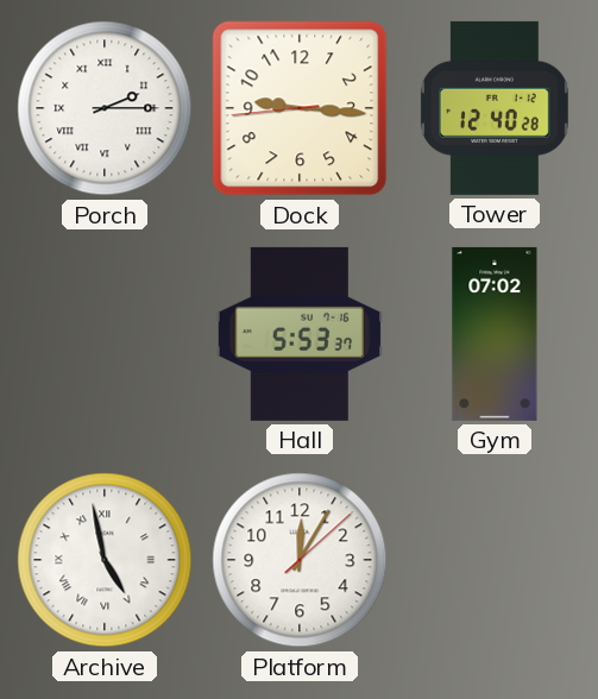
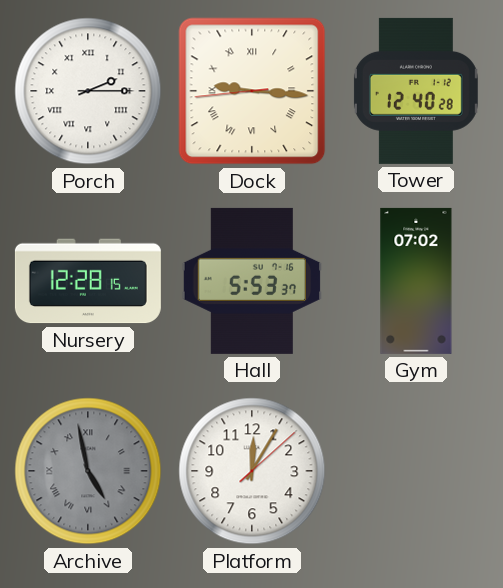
Dock numerals: Arabic -> Roman (252, 91)
Nursery: none -> 12:28 (88, 281)
Archive dial: white -> grey (88, 471)
